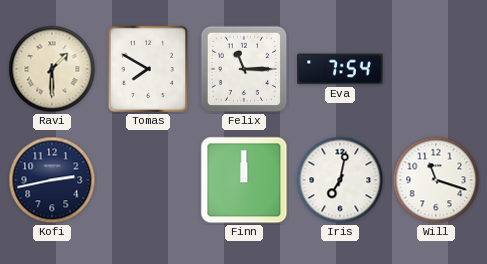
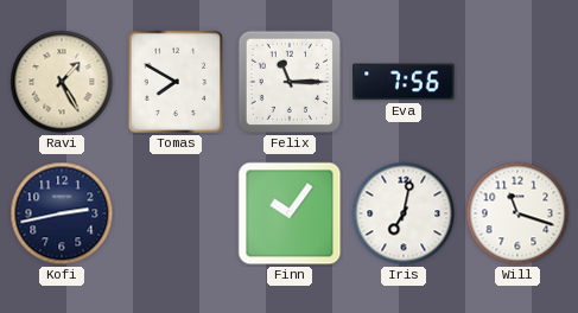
Ravi: 1:30 -> 1:25 (62, 82)
Eva: 7:54 -> 7:56 (404, 82)
Finn: 12:00 -> 10:06 (290, 213)
